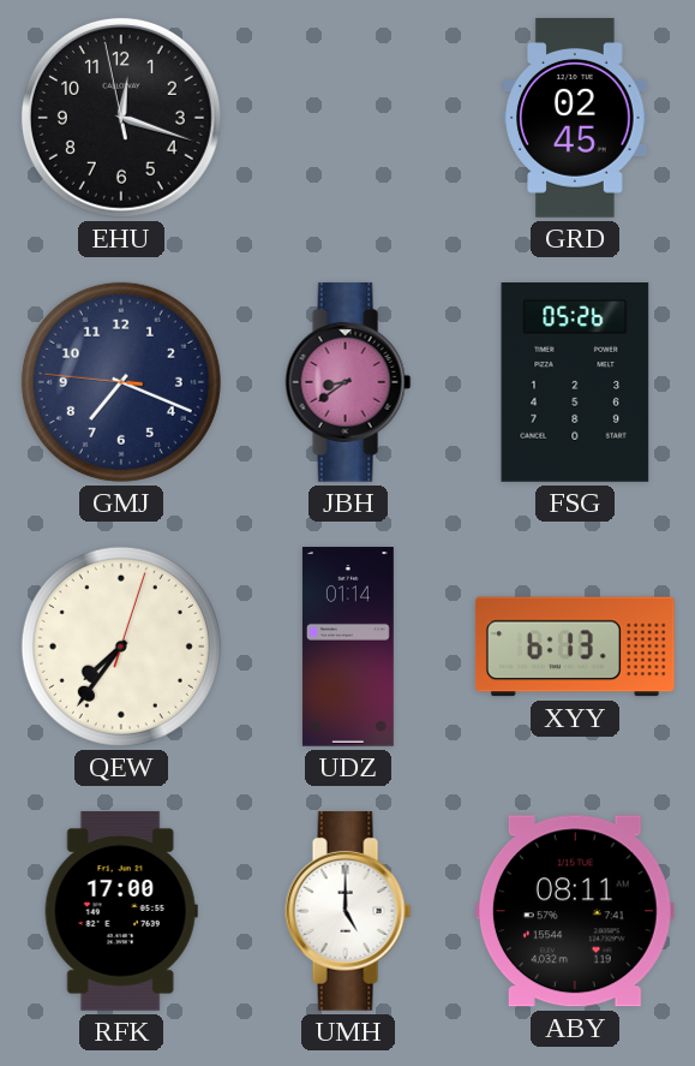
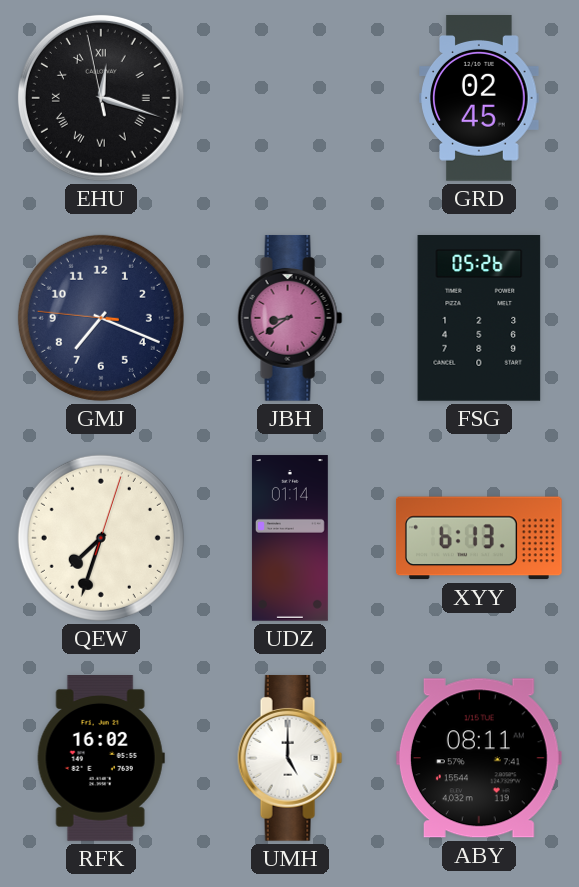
EHU numerals: Arabic -> Roman (101, 98)
QEW: 7:36 -> 7:33 (101, 538)
RFK: 17:00 -> 16:02 (101, 759)
